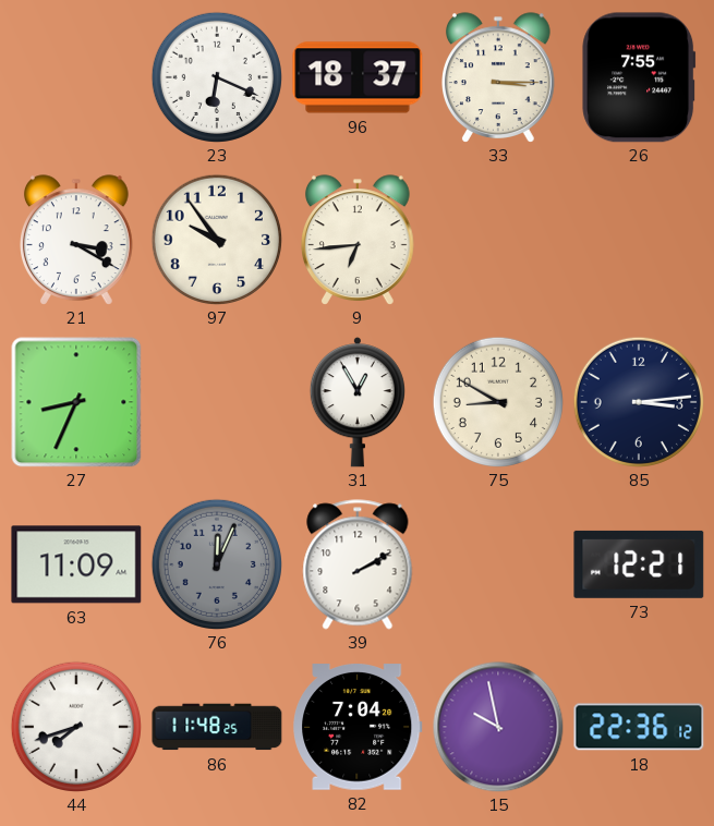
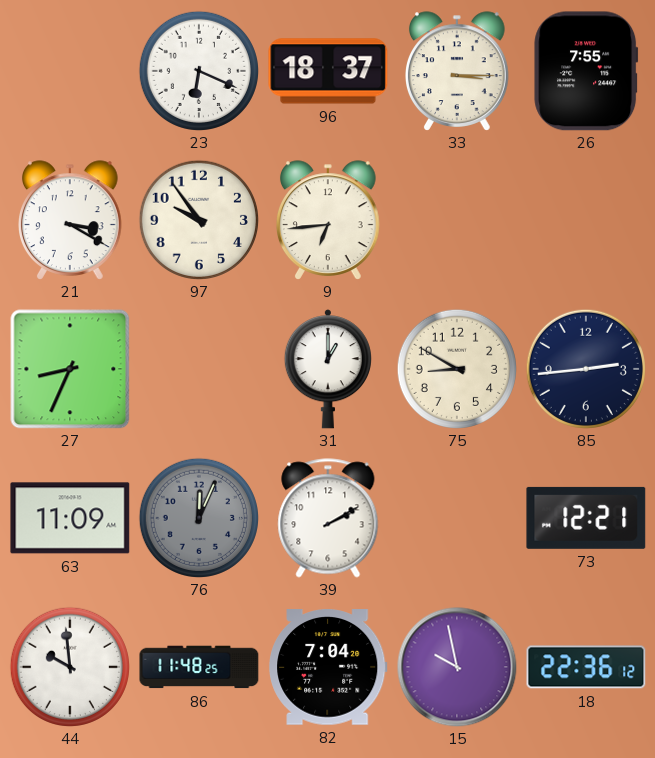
31: 12:55 -> 1:00 (328, 369)
85: 3:14 -> 2:44 (586, 369)
44: 7:42 -> 9:59 (70, 667)
